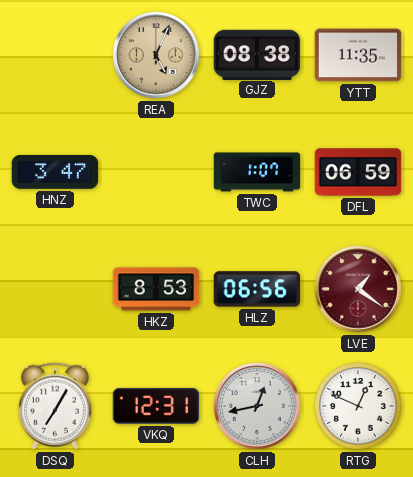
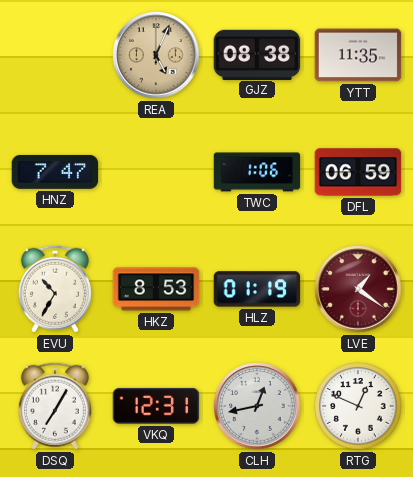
HNZ: 3:47 -> 7:47 (55, 172)
TWC: 1:07 -> 1:06 (257, 172)
EVU: none -> 10:35 (55, 289)
HLZ: 06:56 -> 01:19 (257, 289)
